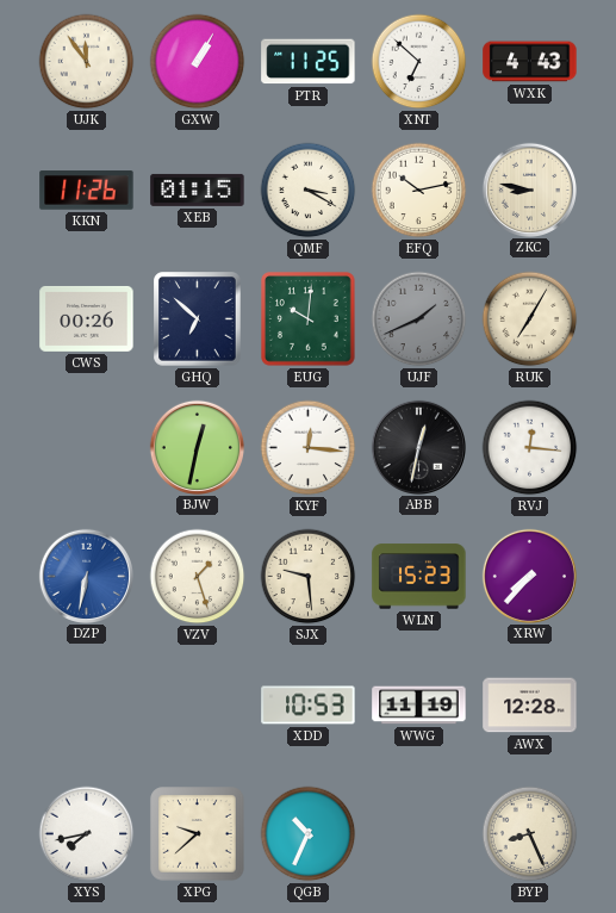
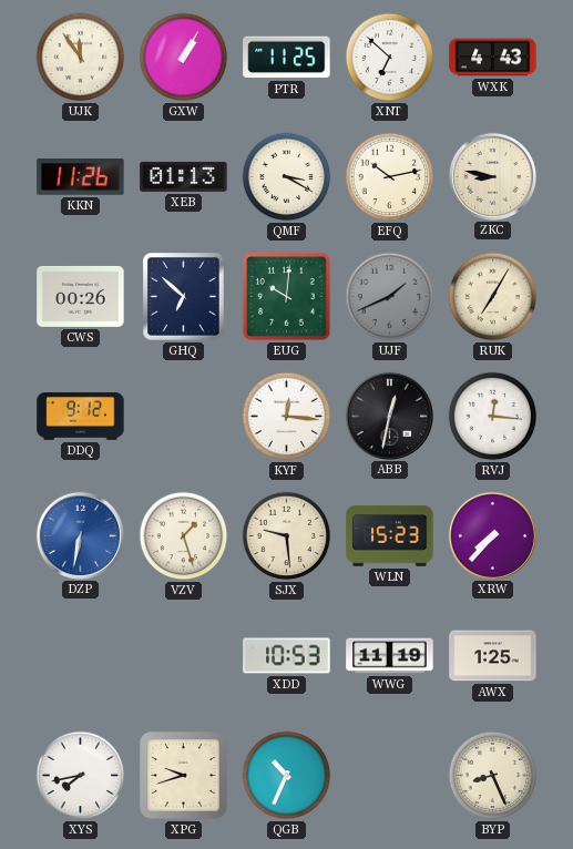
XEB: 01:15 -> 01:13 (184, 176)
DDQ: none -> 9:12 (81, 417)
BJW: 12:32 -> none (197, 447)
AWX: 12:28 -> 1:25 (493, 656)
XPG: 9:38 -> 9:42 (184, 776)
